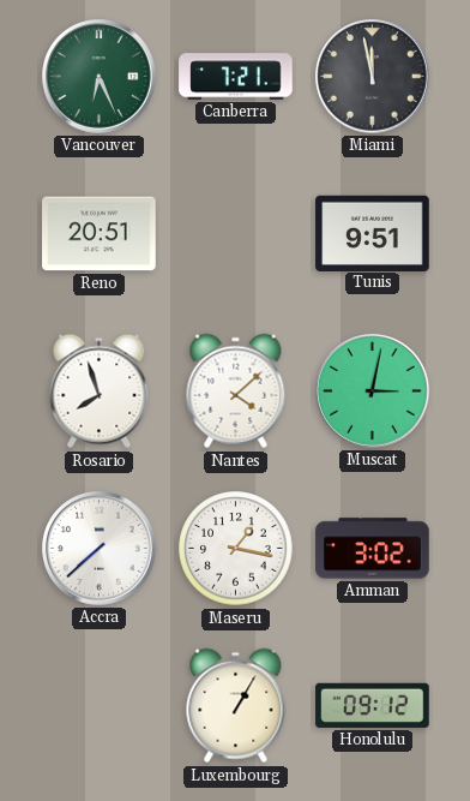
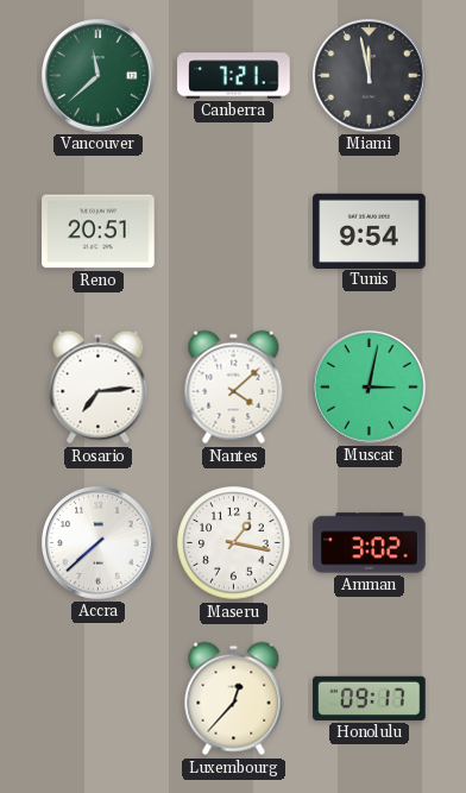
Vancouver: 6:26 -> 11:38 (99, 76)
Tunis: 9:51 -> 9:54 (370, 231)
Rosario: 7:57 -> 7:14 (99, 388)
Luxembourg: 1:05 -> 12:37 (234, 699)
Honolulu: 09:12 -> 09:17 (370, 698)
